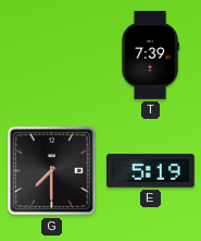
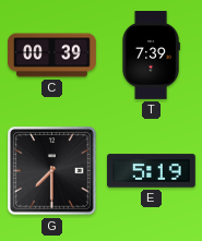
C: none -> 00:39 (52, 56)
